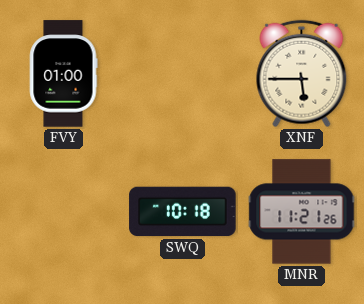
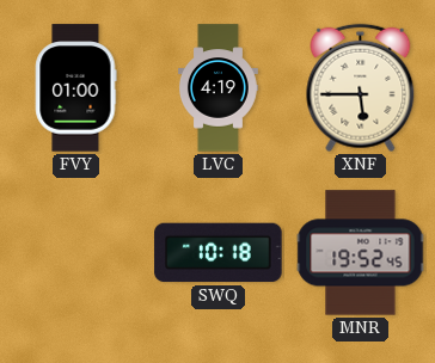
LVC: none -> 4:19 (217, 88)
MNR: 11:21 -> 19:52 (361, 253)
